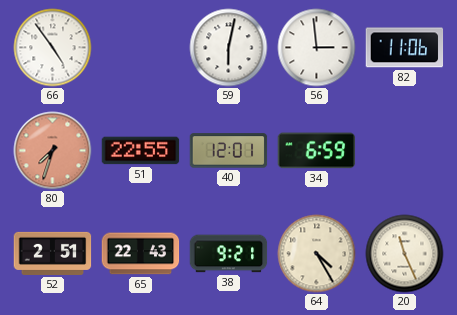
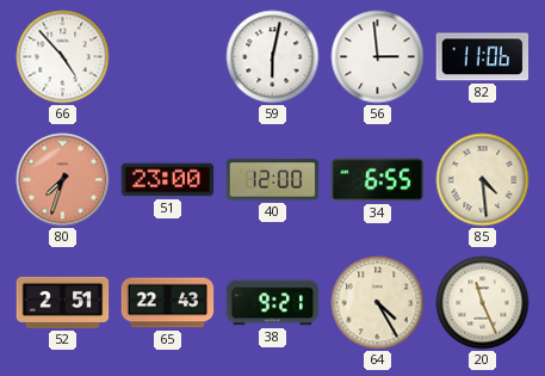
66: 4:54 -> 4:53 (63, 57)
51: 22:55 -> 23:00 (168, 180)
40: 12:01 -> 12:00 (273, 180)
34: 6:59 -> 6:55 (378, 180)
85: none -> 4:29 (483, 180)
